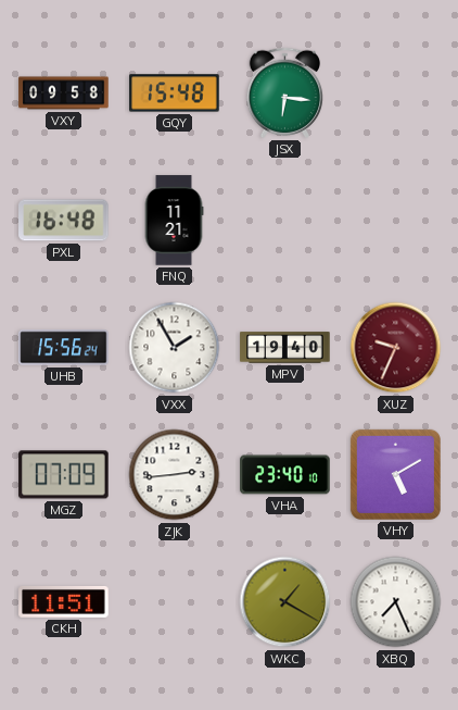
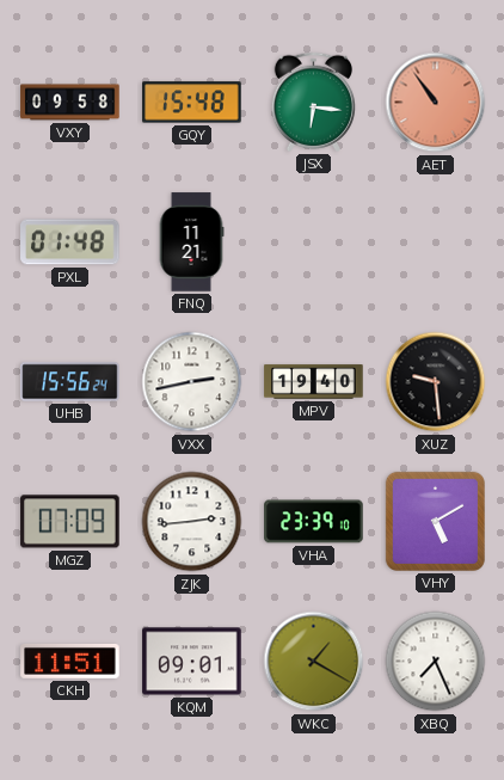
AET: none -> 10:54 (436, 103)
PXL: 16:48 -> 01:48 (70, 242)
VXX: 1:55 -> 2:43 (192, 382)
XUZ: 9:34 -> 9:29 (436, 382)
XUZ dial: burgundy -> black (436, 382)
VHA: 23:40 -> 23:39 (314, 522)
KQM: none -> 09:01 (192, 662)
